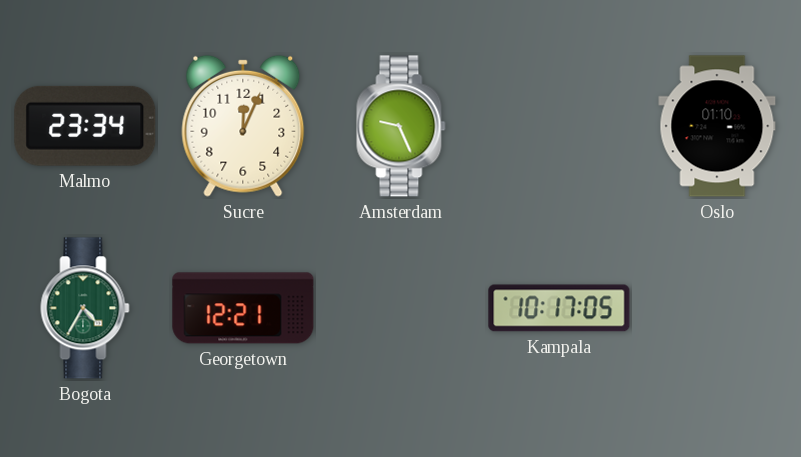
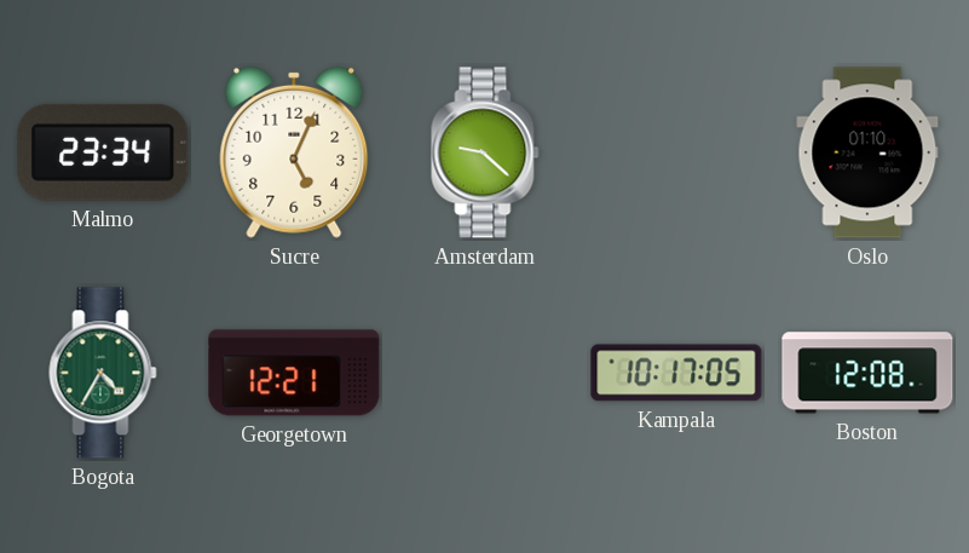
Sucre: 12:04 -> 5:04 (294, 152)
Amsterdam: 9:26 -> 9:22 (485, 152)
Boston: none -> 12:08 (867, 373)
